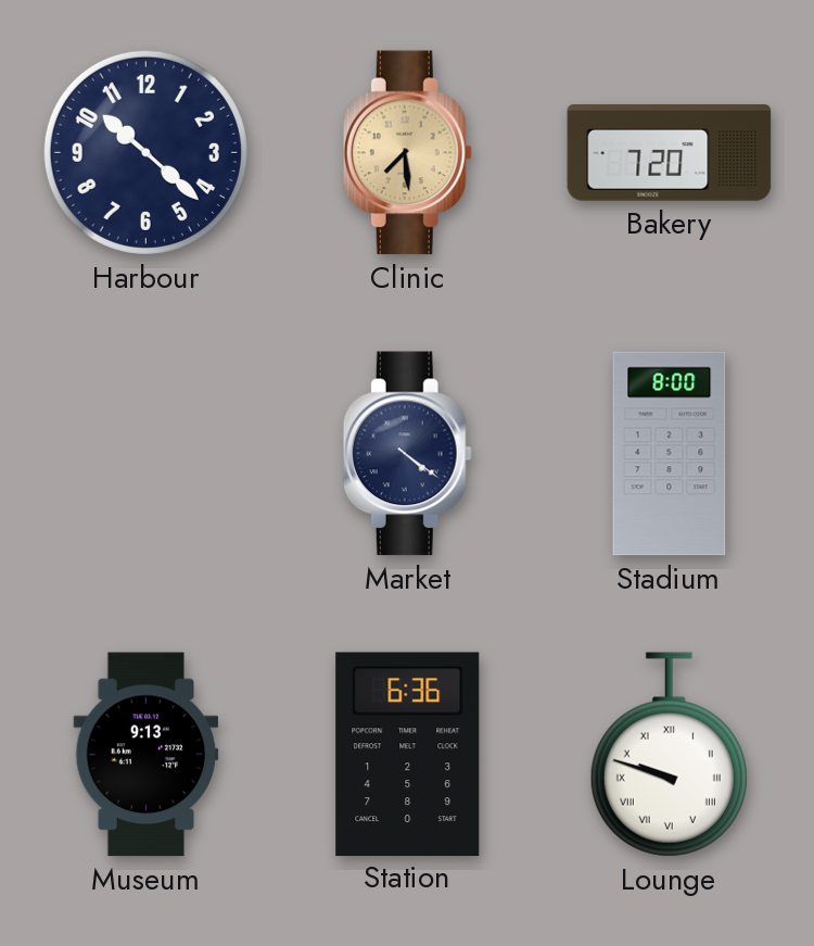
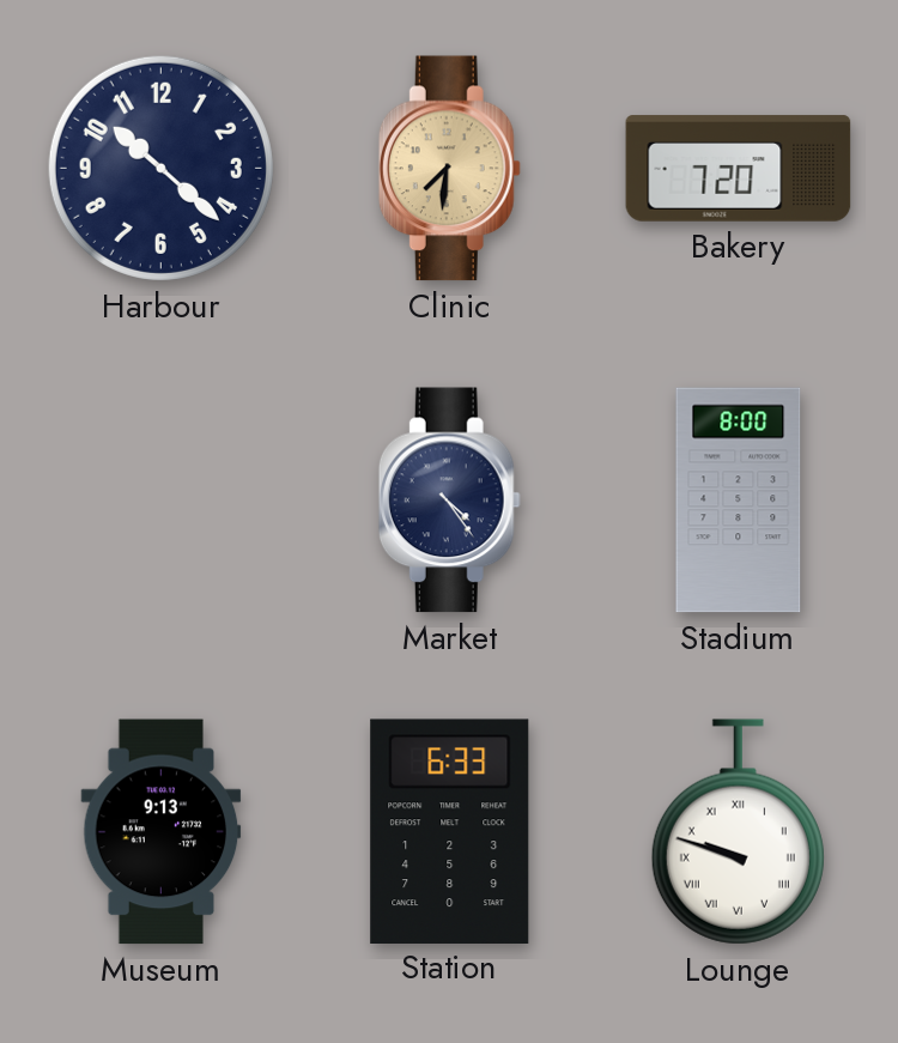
Clinic: 7:29 -> 7:31 (449, 169)
Market: 4:21 -> 4:24 (449, 501)
Station: 6:36 -> 6:33 (450, 831)
